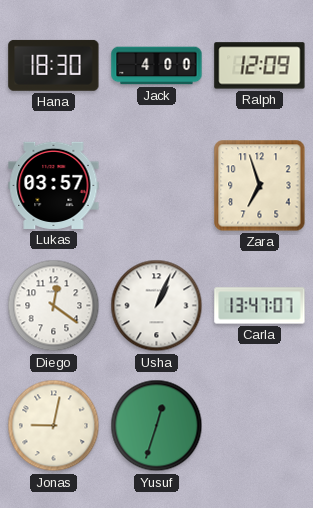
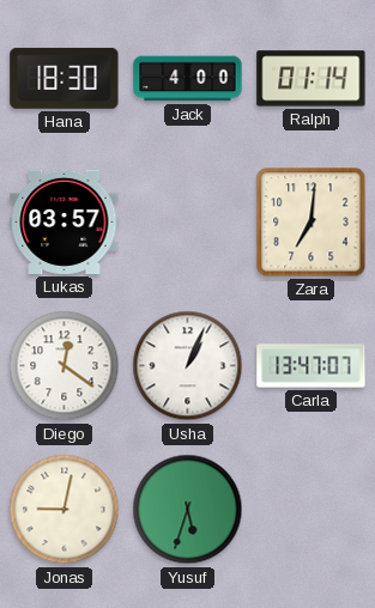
Ralph: 12:09 -> 01:14 (312, 79)
Zara: 6:57 -> 7:01 (312, 223)
Yusuf: 12:33 -> 5:33 (188, 510)
